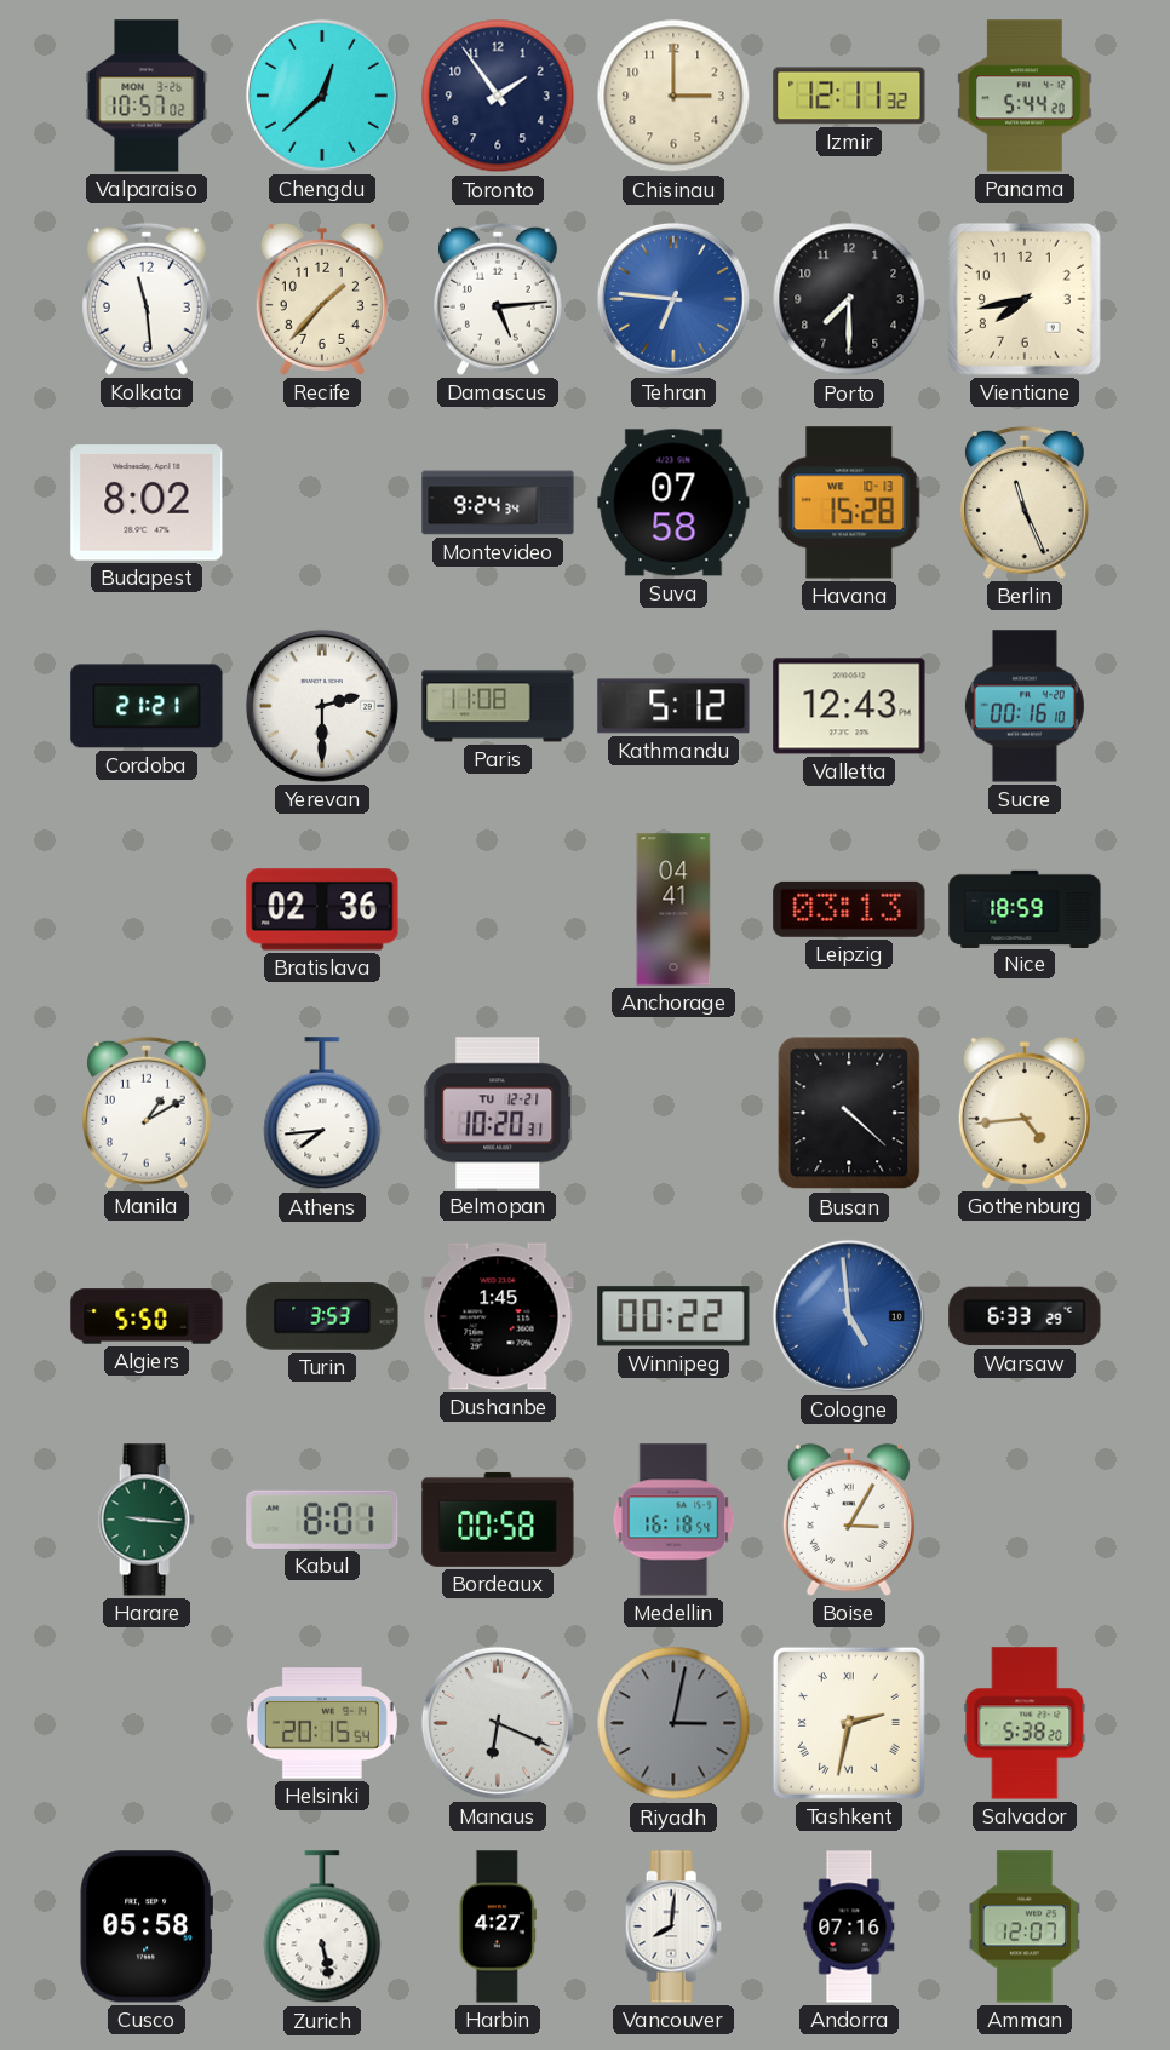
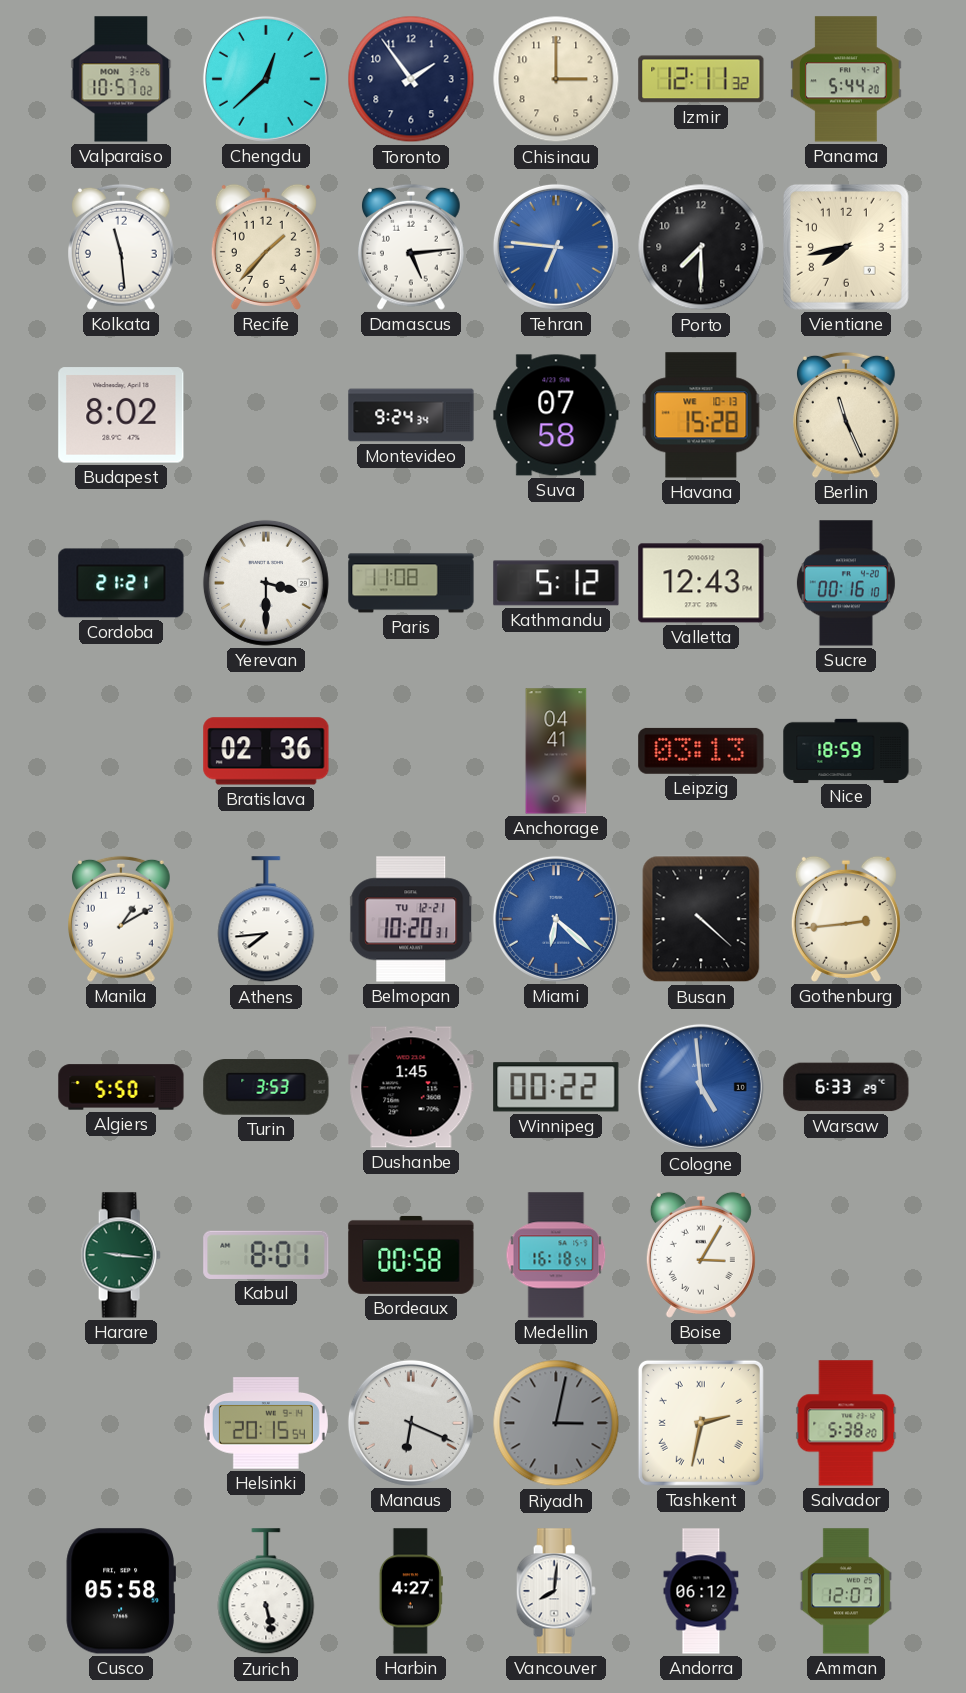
Yerevan: 2:30 -> 3:30 (266, 583)
Miami: none -> 6:22 (556, 919)
Gothenburg: 4:44 -> 2:44 (846, 919)
Andorra: 07:16 -> 06:12 (701, 1591)
